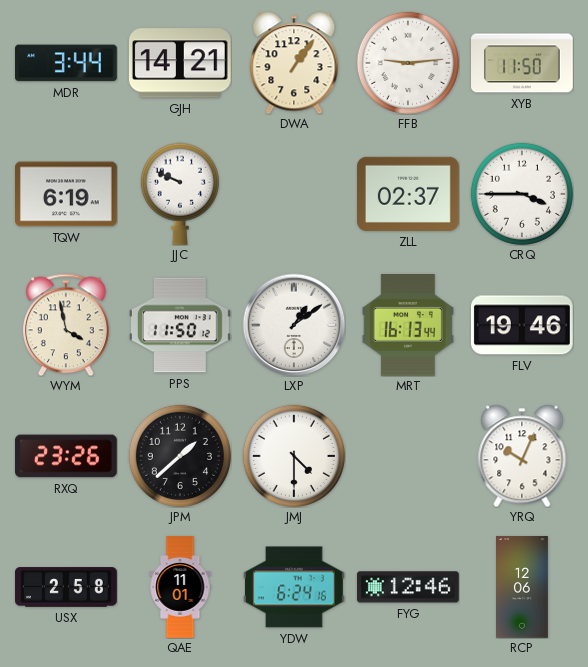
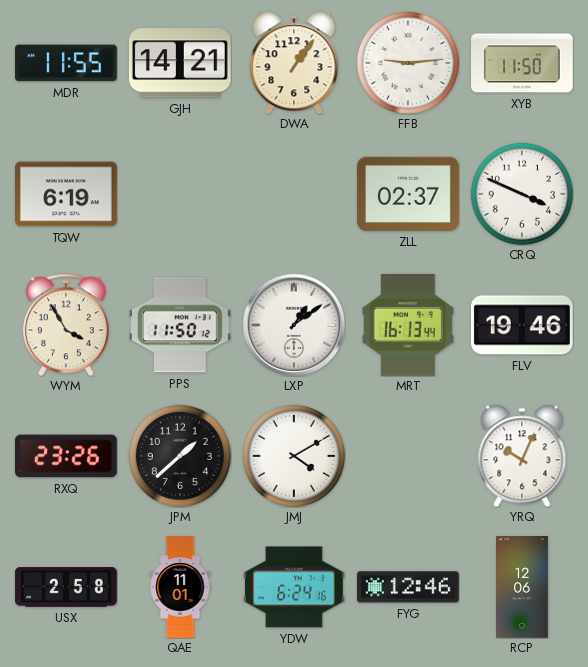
MDR: 3:44 -> 11:55 (67, 63)
JJC: 9:49 -> none (180, 194)
CRQ: 3:45 -> 3:49 (522, 194)
WYM: 3:58 -> 3:55 (67, 325)
JMJ: 4:30 -> 4:10 (294, 456)
